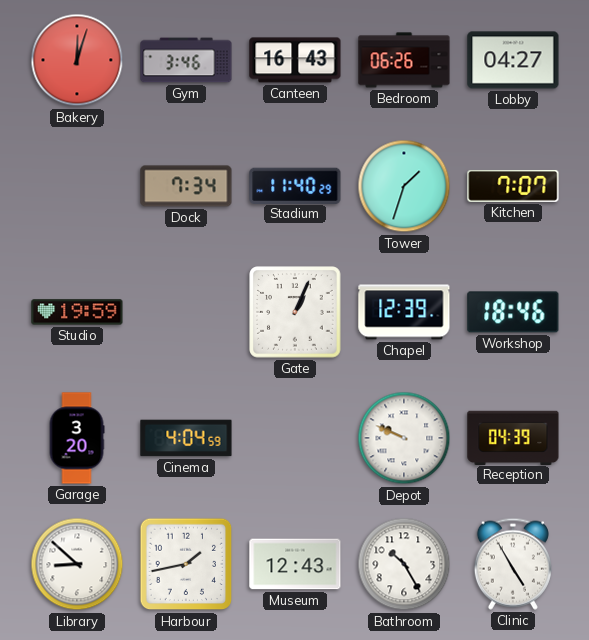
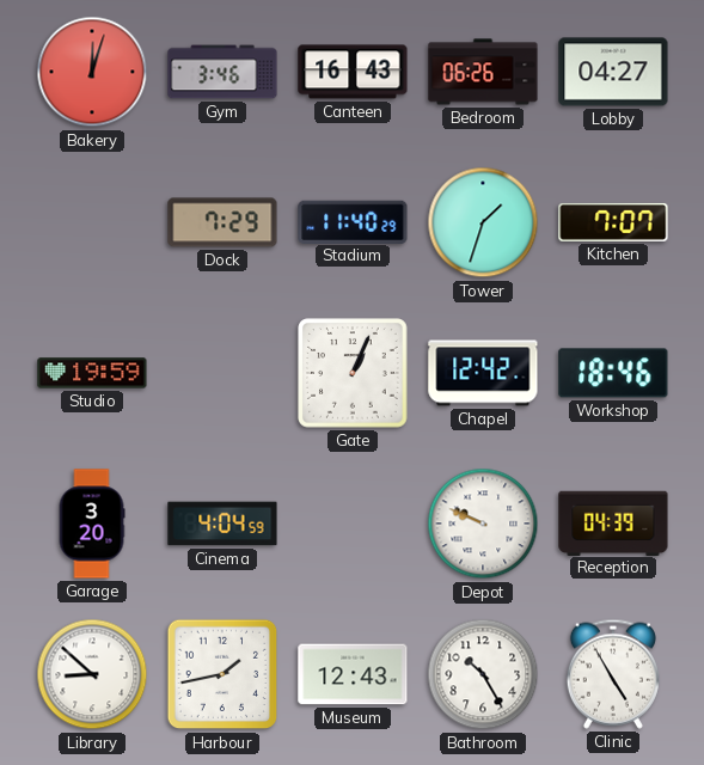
Dock: 7:34 -> 7:29 (222, 222)
Chapel: 12:39 -> 12:42 (483, 373)
